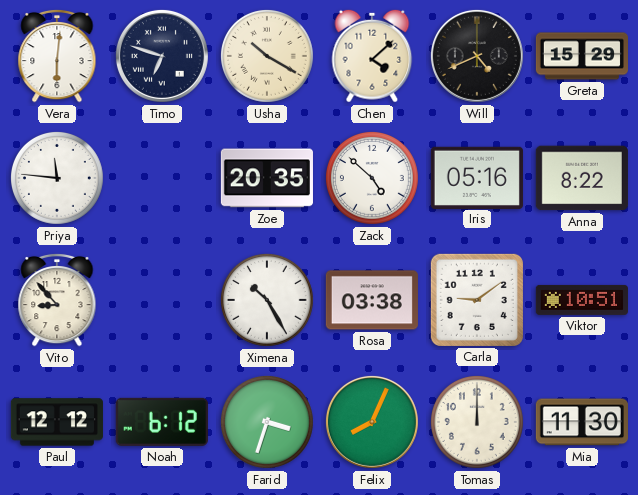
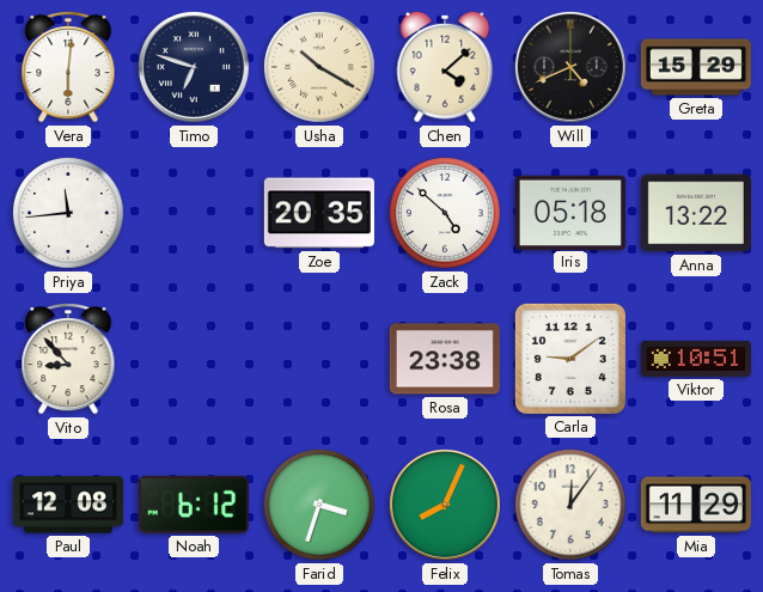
Priya: 11:46 -> 11:44 (68, 213)
Iris: 05:16 -> 05:18 (570, 212)
Anna: 8:22 -> 13:22 (696, 213)
Ximena: 10:25 -> none (267, 300)
Rosa: 03:38 -> 23:38 (445, 359)
Paul: 12:12 -> 12:08 (68, 505)
Tomas: 12:00 -> 12:06 (570, 505)
Mia: 11:30 -> 11:29 (696, 505)
